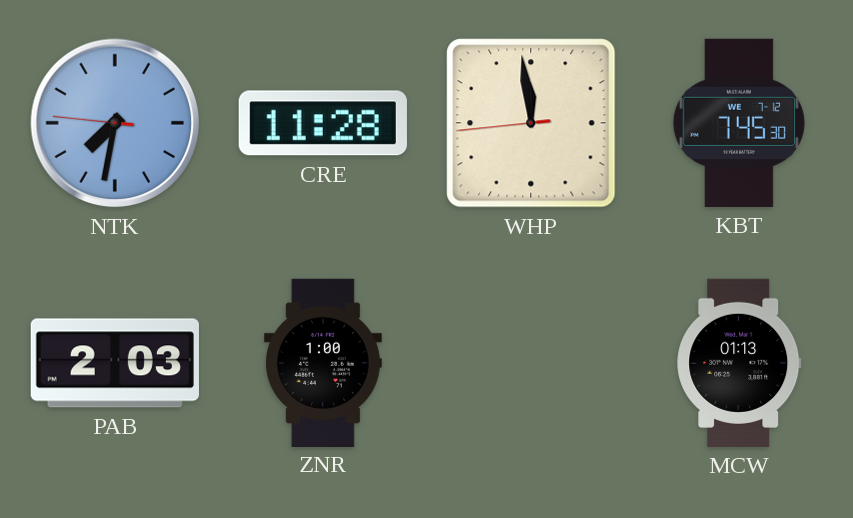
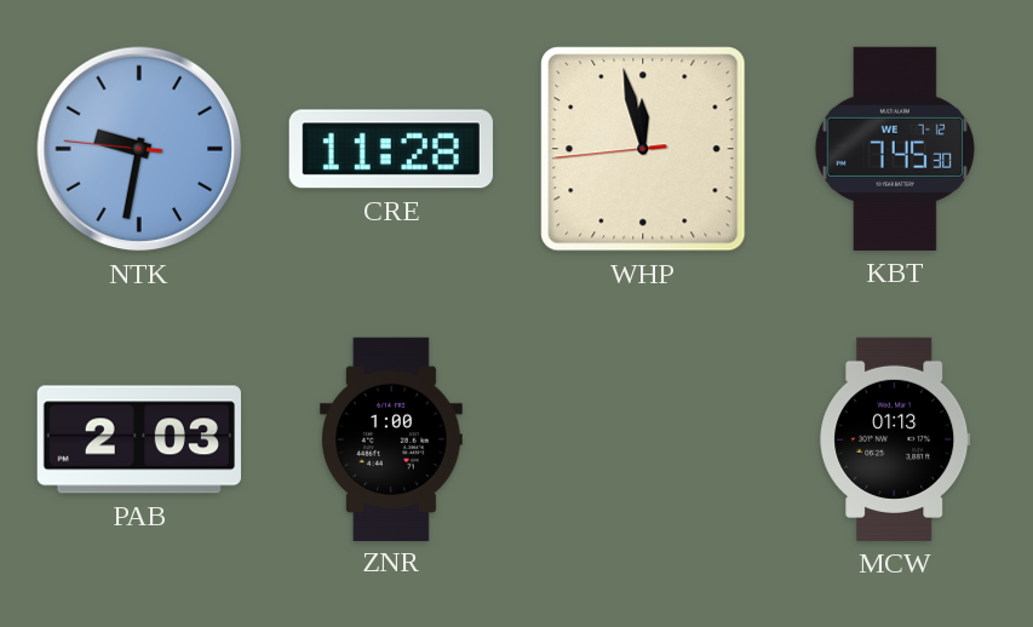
NTK: 7:31 -> 9:31 (139, 149)
WHP: 11:58 -> 11:57 (643, 149)
